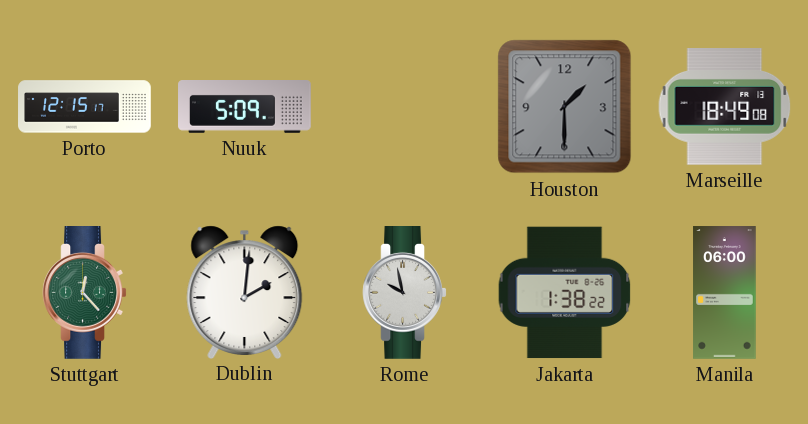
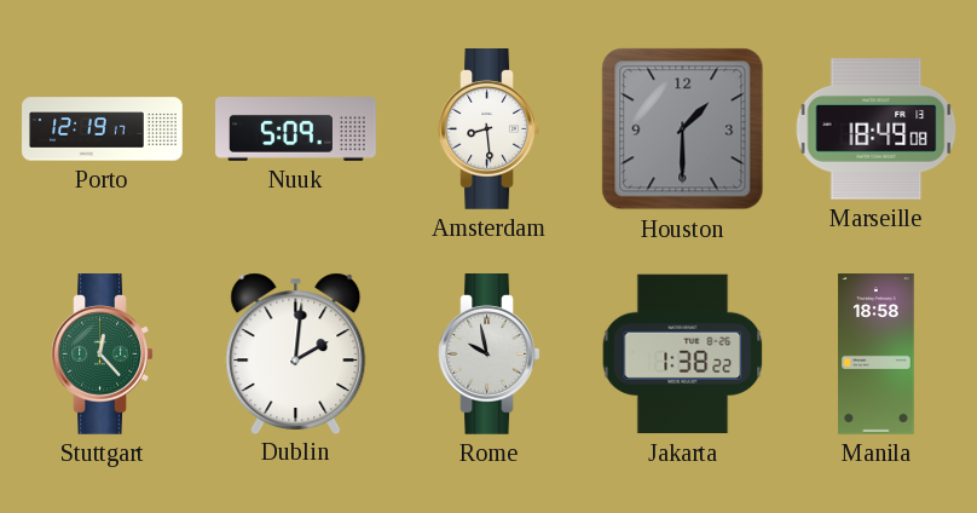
Porto: 12:15 -> 12:19 (103, 129)
Amsterdam: none -> 8:29 (490, 129)
Manila: 06:00 -> 18:58 (877, 355)
